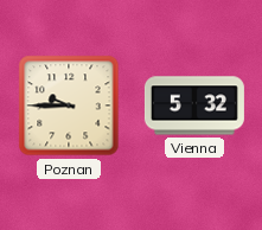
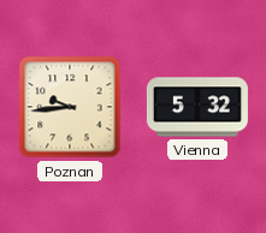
Poznan: 9:45 -> 9:44 (70, 107)
